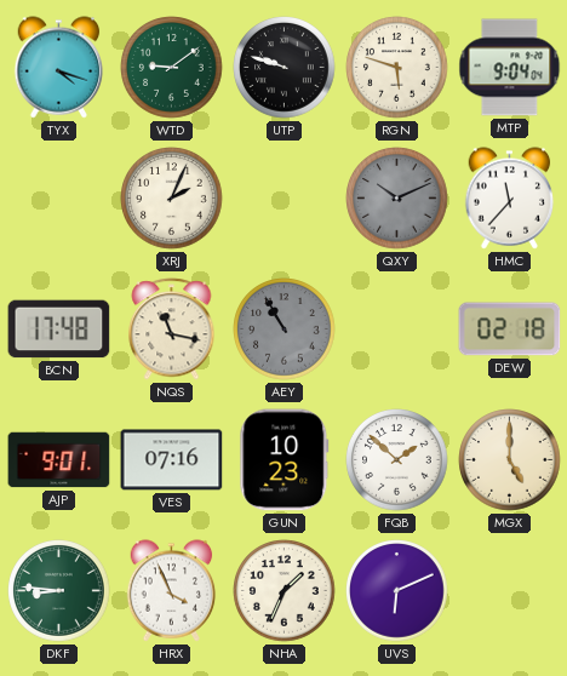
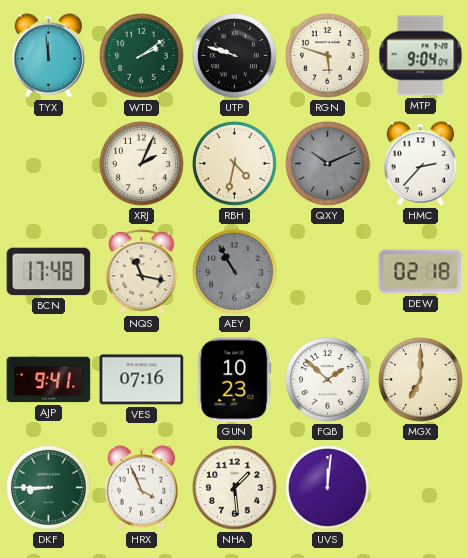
TYX: 4:18 -> 11:59 (49, 56)
WTD: 9:09 -> 2:09 (142, 56)
RBH: none -> 4:32 (235, 164)
HMC: 11:37 -> 2:37 (421, 164)
AJP: 9:01 -> 9:41 (49, 380)
MGX: 5:00 -> 7:00 (421, 380)
DKF: 8:46 -> 8:45 (49, 488)
NHA: 1:34 -> 1:29 (235, 488)
UVS: 6:11 -> 12:01 (328, 488)
